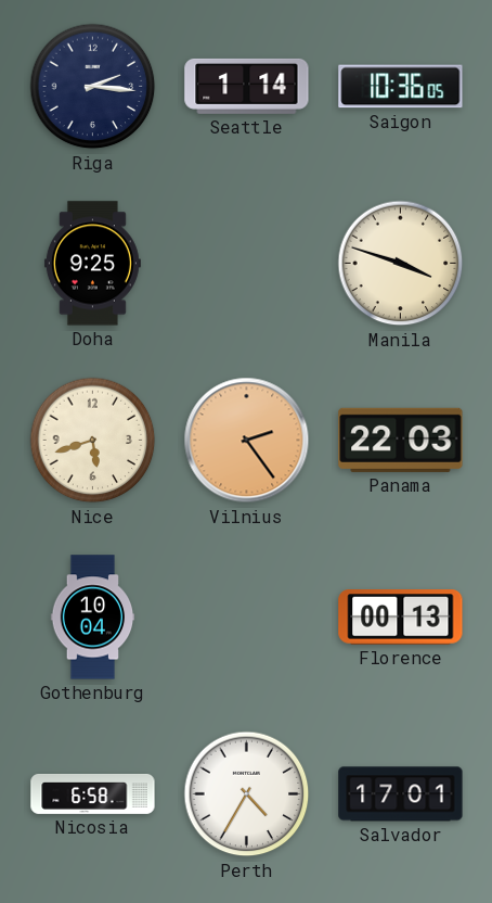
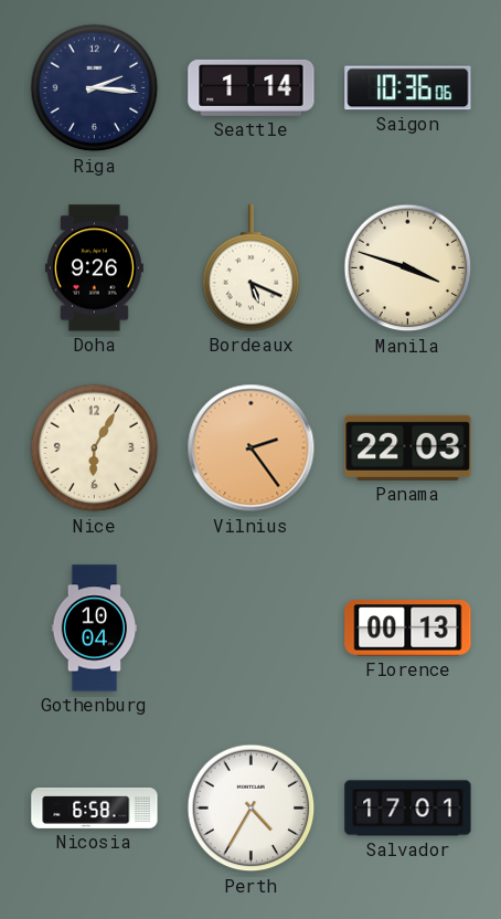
Saigon: 10:36:05 -> 10:36:06 (408, 88)
Doha: 9:25 -> 9:26 (94, 268)
Bordeaux: none -> 5:19 (252, 268)
Nice: 5:42 -> 6:05 (95, 448)
